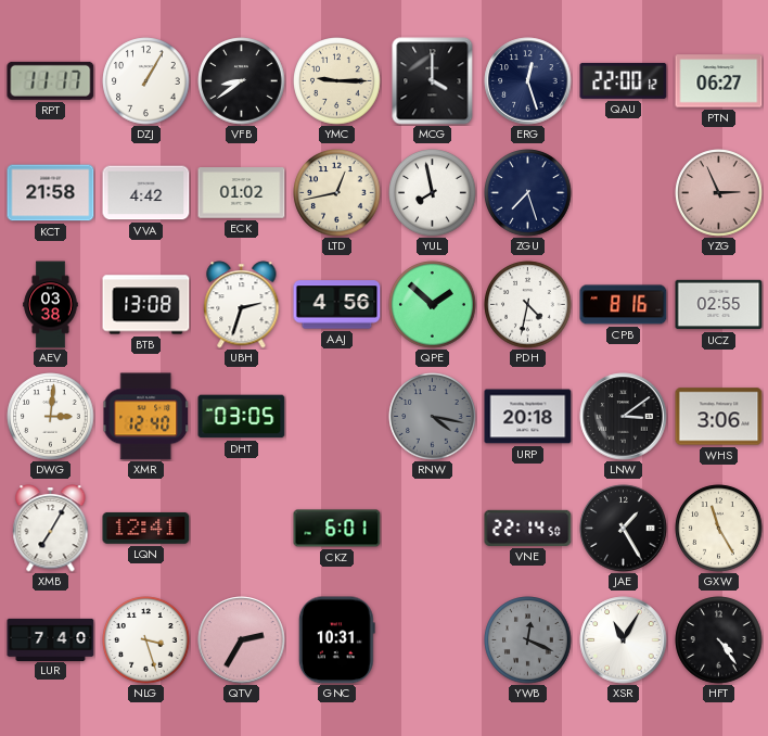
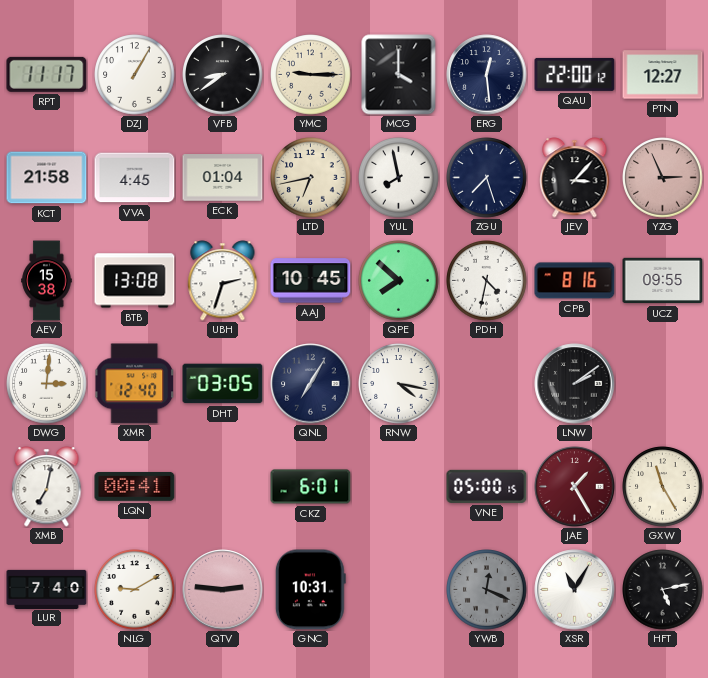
ERG: 12:27 -> 12:29 (487, 75)
PTN: 06:27 -> 12:27 (663, 75)
VVA: 4:42 -> 4:45 (135, 178)
ECK: 01:02 -> 01:04 (223, 178)
LTD: 12:43 -> 6:43 (311, 178)
JEV: none -> 3:07 (575, 178)
AEV: 03:38 -> 15:38 (47, 281)
AAJ: 4:56 -> 10:45 (311, 281)
QPE: 1:52 -> 7:52 (399, 281)
UCZ: 02:55 -> 09:55 (663, 281)
QNL: none -> 7:05 (311, 384)
RNW dial: grey -> white (399, 384)
URP: 20:18 -> none (528, 417)
LNW: 3:09 -> 2:09 (575, 384)
WHS: 3:06 -> none (719, 417)
XMB: 7:05 -> 7:02 (47, 487)
LQN: 12:41 -> 00:41 (135, 487)
VNE: 22:14 -> 05:00 (487, 486)
JAE dial: black -> burgundy (575, 487)
NLG: 3:27 -> 9:10 (135, 590)
QTV: 2:35 -> 2:46 (223, 590)
HFT: 4:24 -> 5:13 (663, 590)
